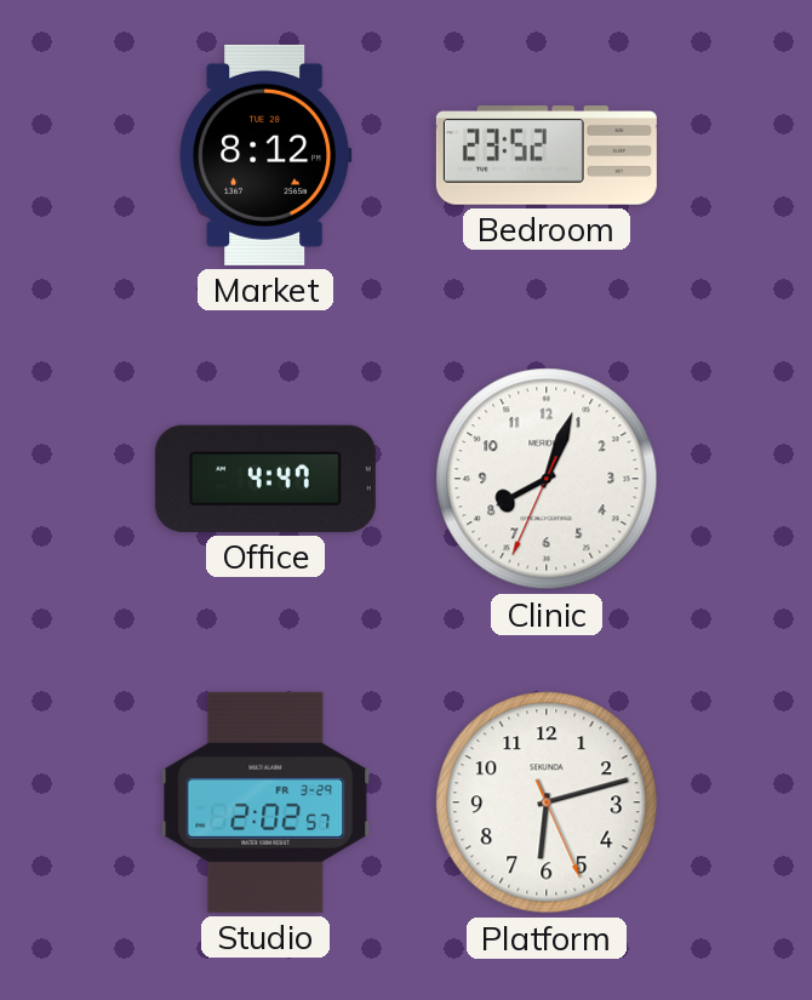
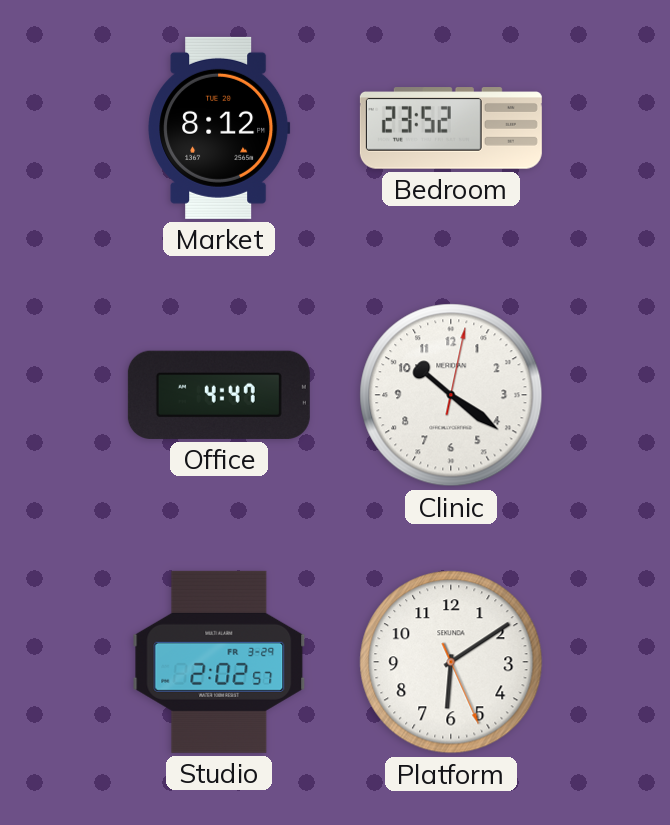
Clinic: 8:03 -> 10:21 (451, 395)
Platform: 6:12 -> 6:09 (451, 662)
